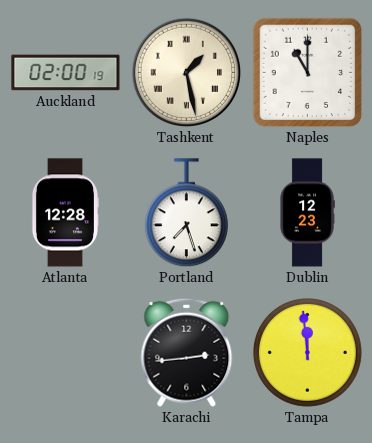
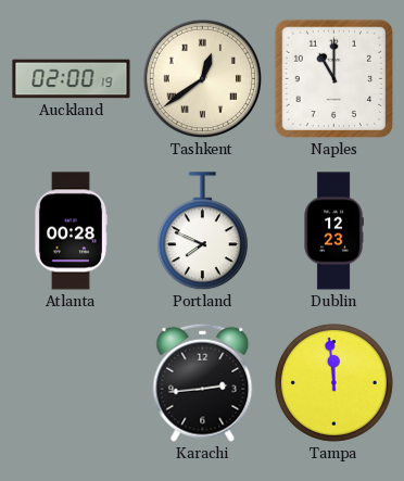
Tashkent: 1:28 -> 12:39 (203, 79)
Atlanta: 12:28 -> 00:28 (71, 231)
Portland: 7:27 -> 7:49 (202, 231)
